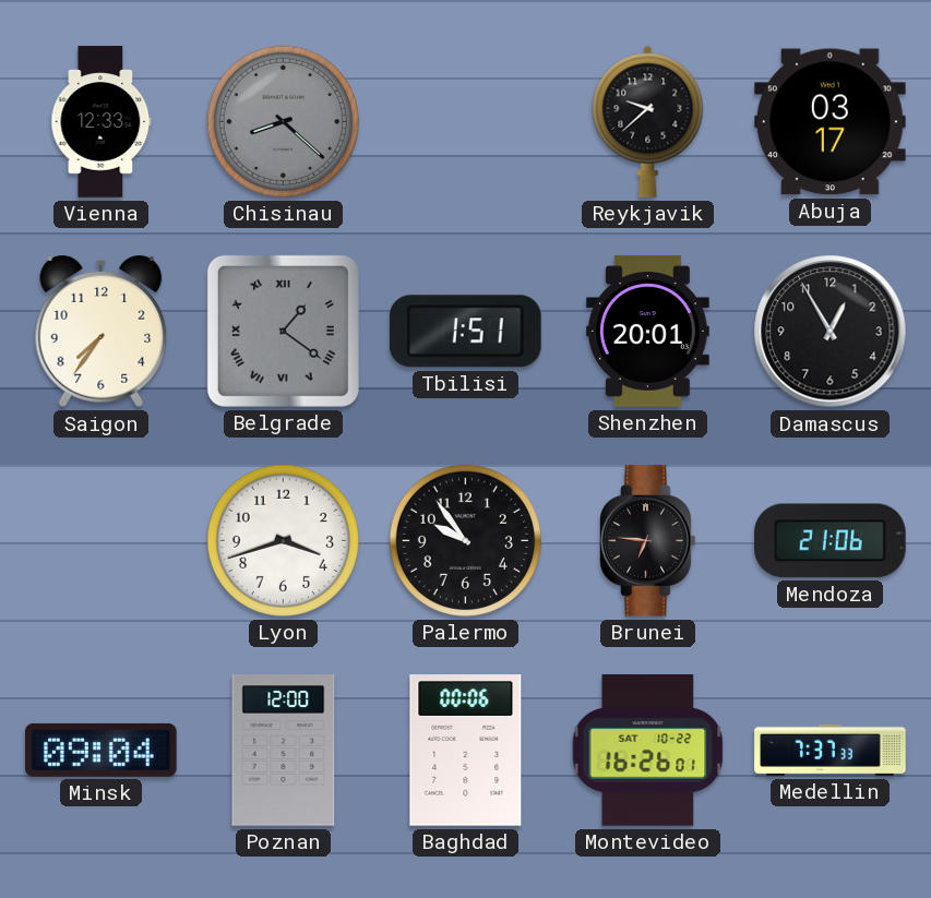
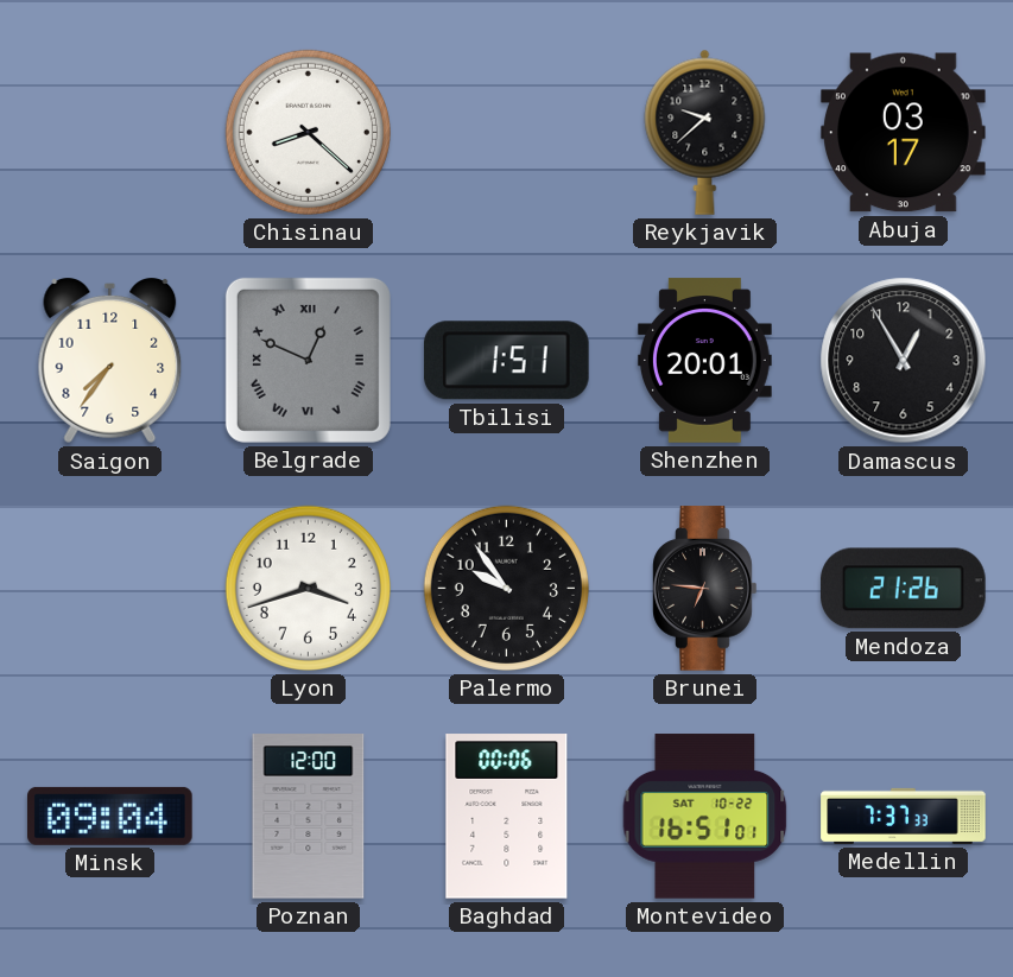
Vienna: 12:33 -> none (102, 122)
Chisinau dial: grey -> white (308, 132)
Belgrade: 1:21 -> 12:49 (308, 360)
Mendoza: 21:06 -> 21:26 (904, 589)
Montevideo: 16:26 -> 16:51 (705, 817)
